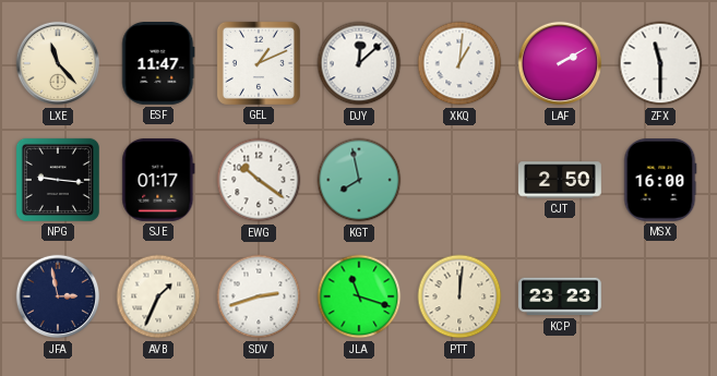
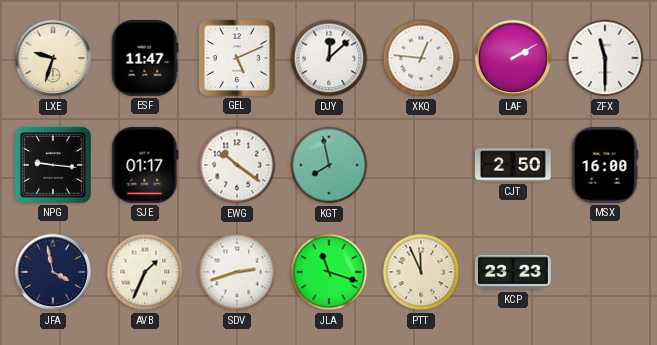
LXE: 11:23 -> 9:33 (53, 58)
GEL: 1:11 -> 5:11 (237, 58)
XKQ: 1:01 -> 12:46 (421, 58)
JFA: 2:58 -> 3:58 (53, 272)
PTT: 12:01 -> 11:56 (421, 272)
